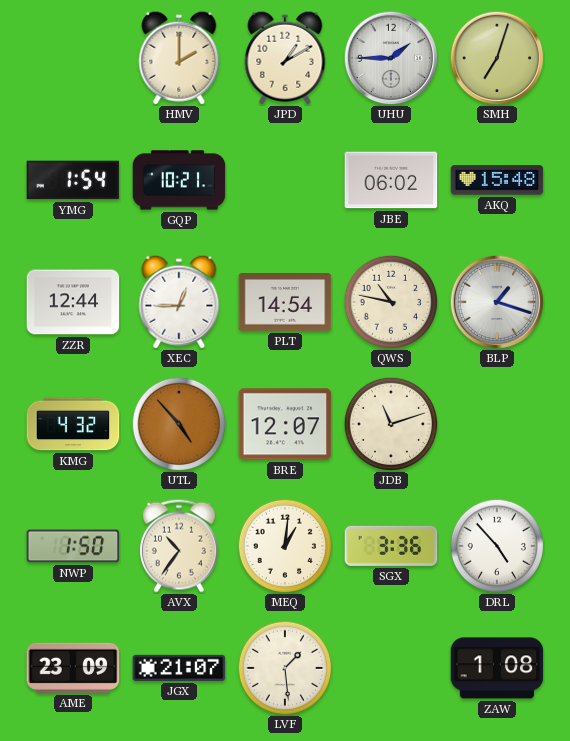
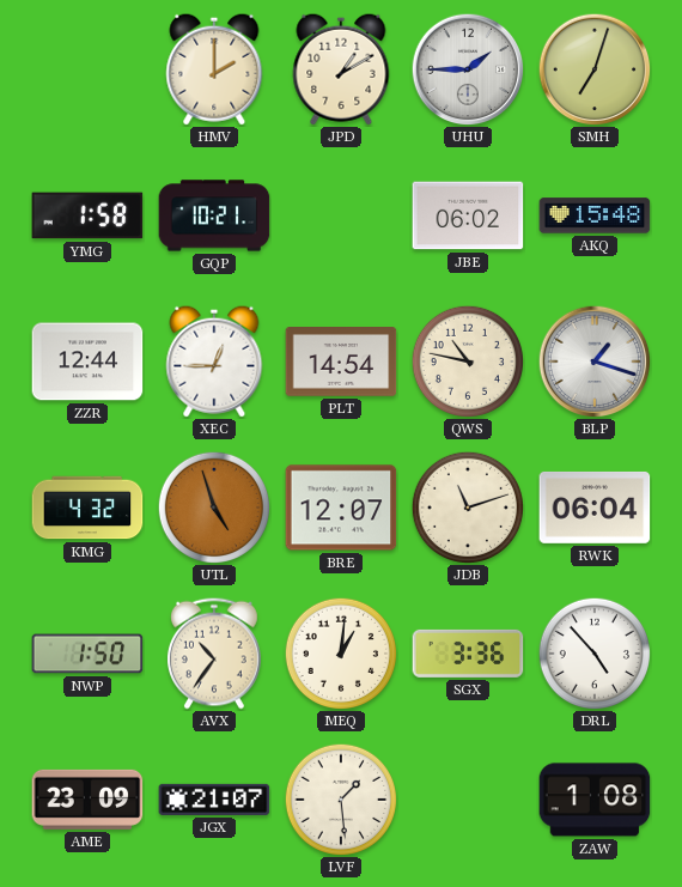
YMG: 1:54 -> 1:58 (87, 215)
UTL: 4:53 -> 4:57 (213, 506)
RWK: none -> 06:04 (595, 508)
